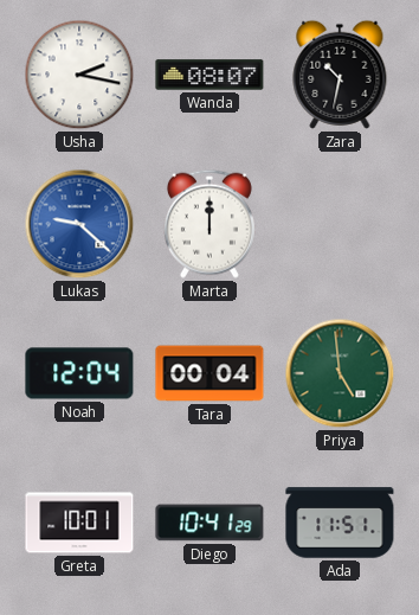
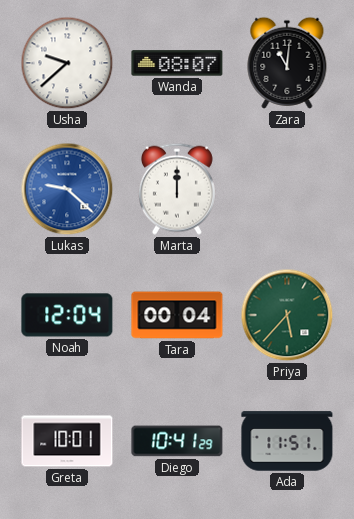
Usha: 2:17 -> 9:38 (67, 63)
Zara: 10:32 -> 11:01 (287, 63)
Priya: 4:59 -> 5:37 (287, 315)
